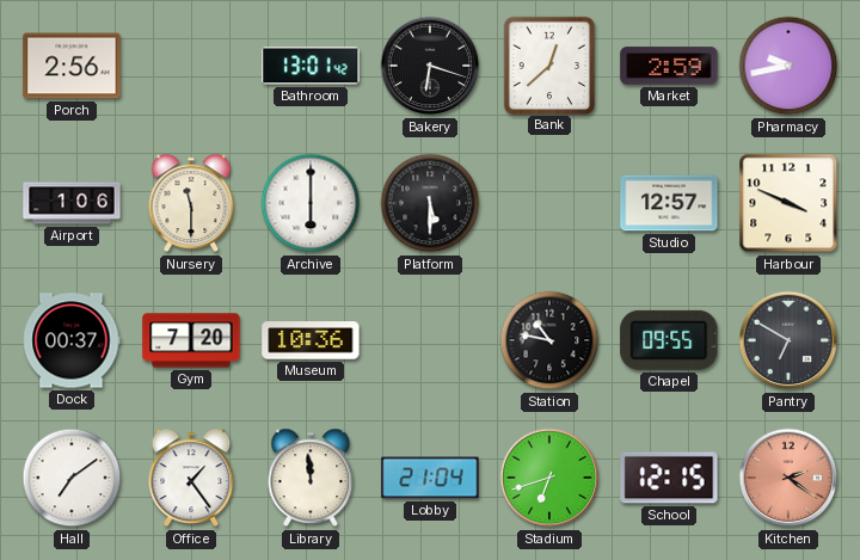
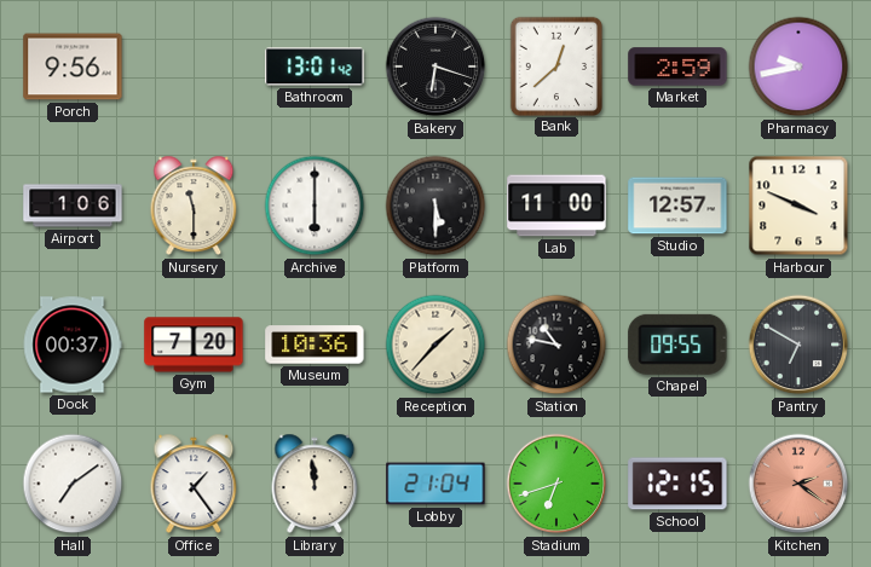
Porch: 2:56 -> 9:56 (73, 66)
Lab: none -> 11:00 (556, 206)
Reception: none -> 1:37 (435, 345)
